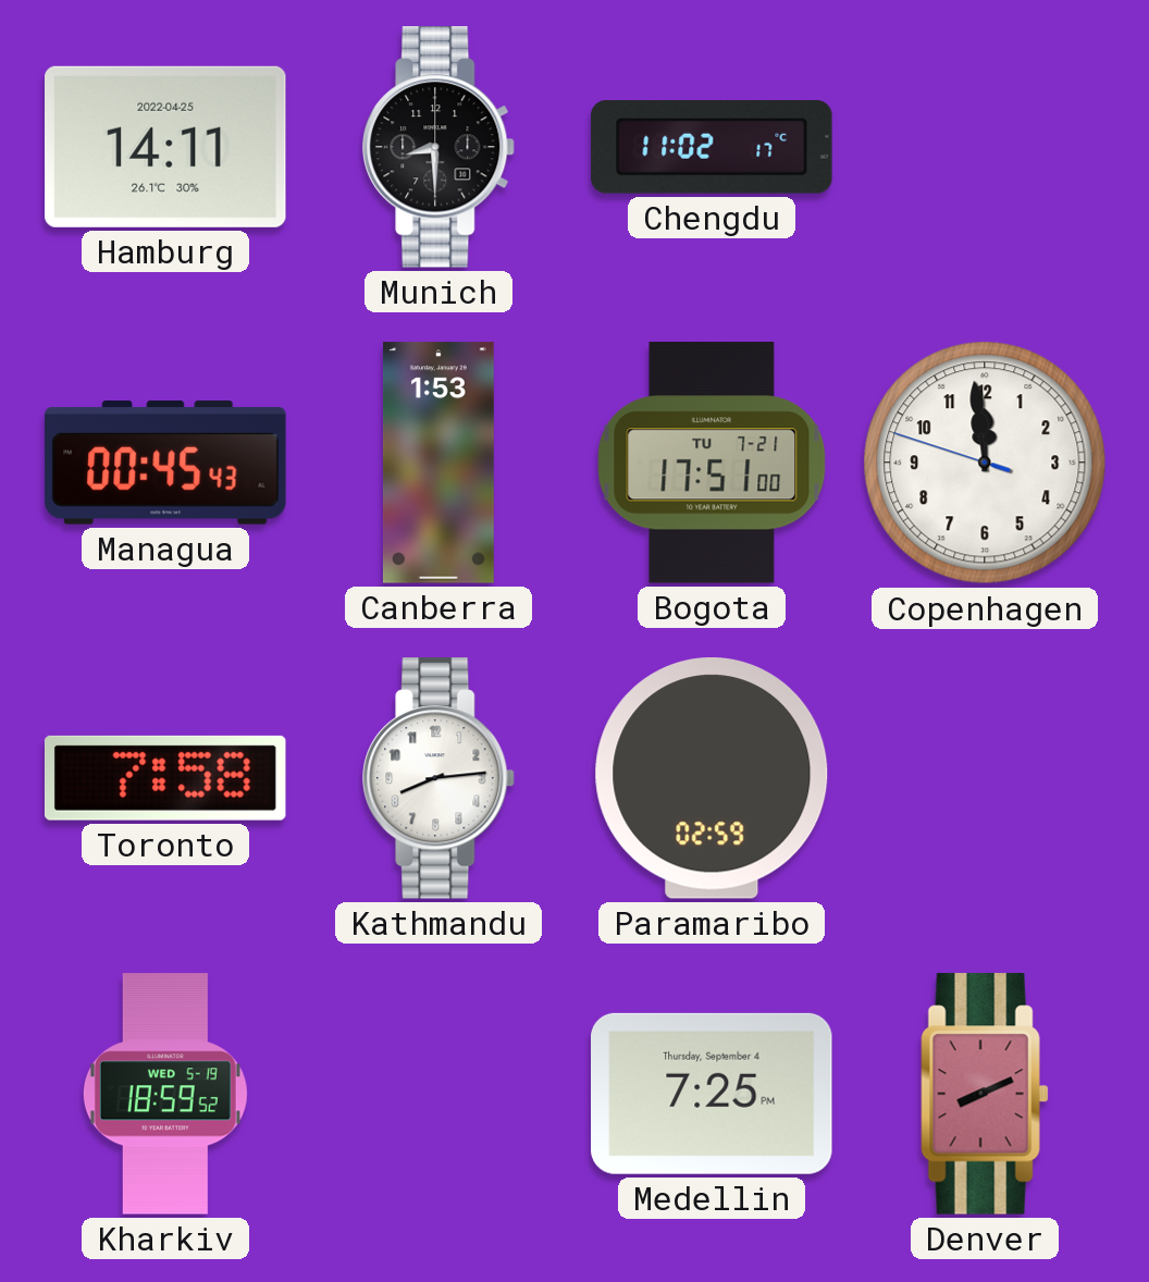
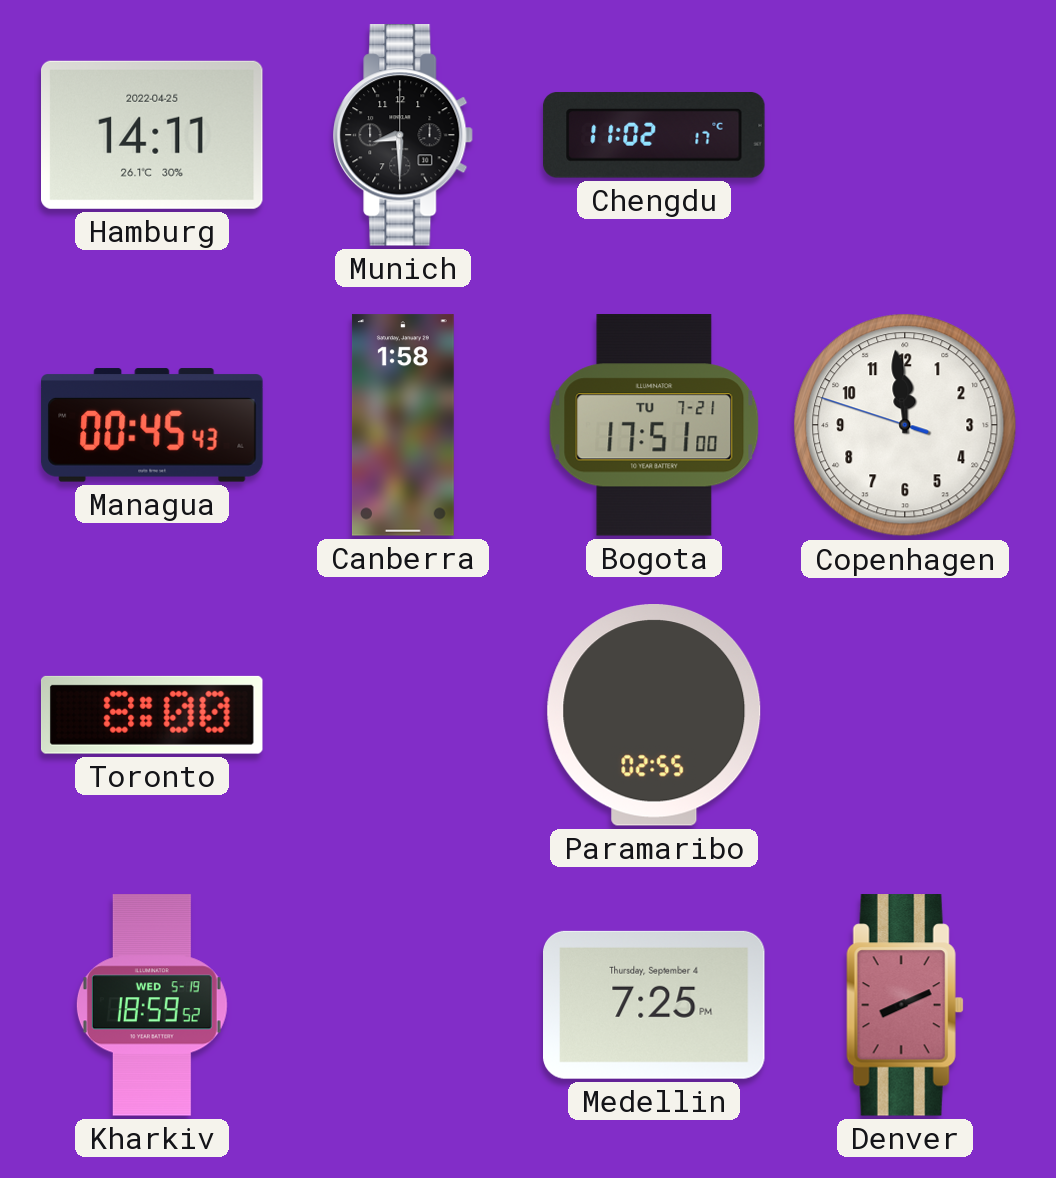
Canberra: 1:53 -> 1:58 (403, 425)
Toronto: 7:58 -> 8:00 (152, 715)
Kathmandu: 8:14 -> none (440, 778)
Paramaribo: 02:59 -> 02:55 (654, 716)
